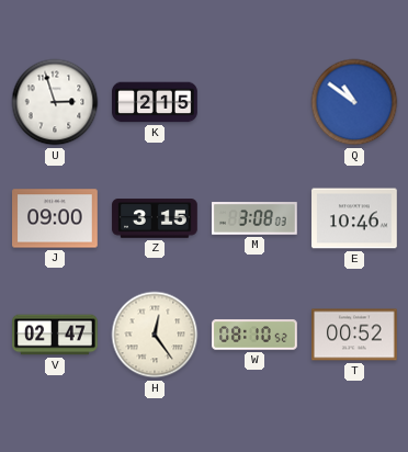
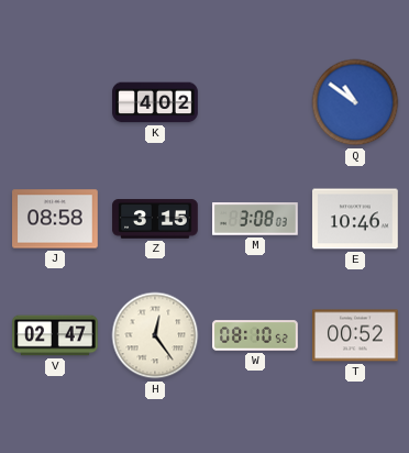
U: 2:57 -> none (55, 102)
K: 2:15 -> 4:02 (155, 102)
J: 09:00 -> 08:58 (56, 219)
